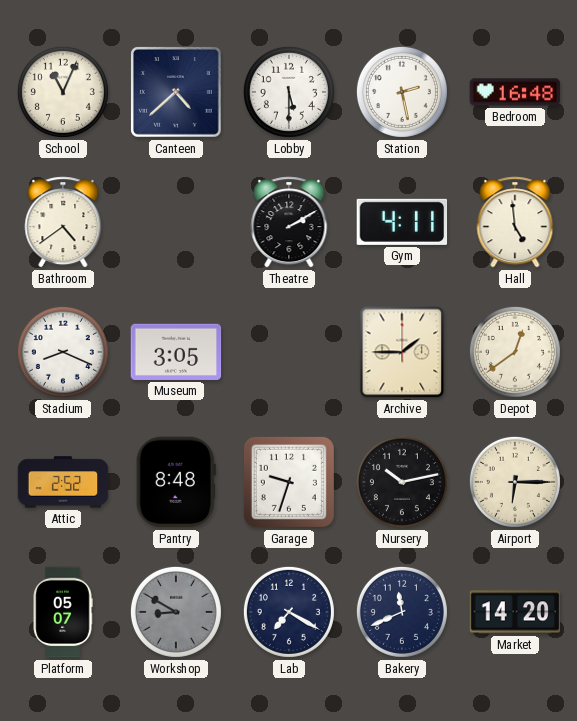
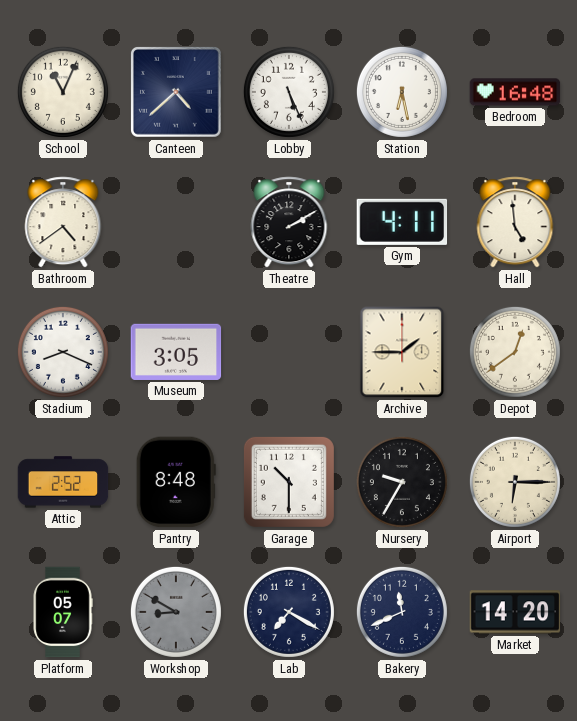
Lobby: 5:30 -> 5:26 (289, 92)
Station: 2:28 -> 6:28 (402, 92)
Garage: 9:33 -> 10:30 (289, 482)
Nursery: 10:13 -> 9:35 (402, 482)
